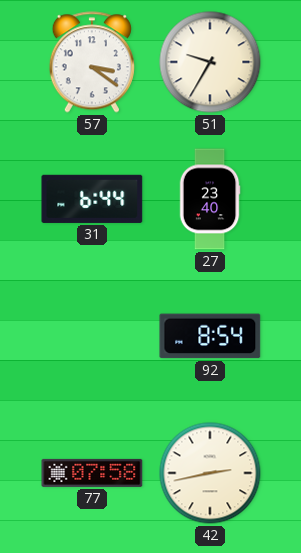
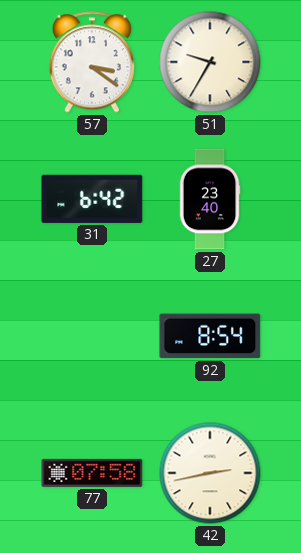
31: 6:44 -> 6:42 (92, 199)
